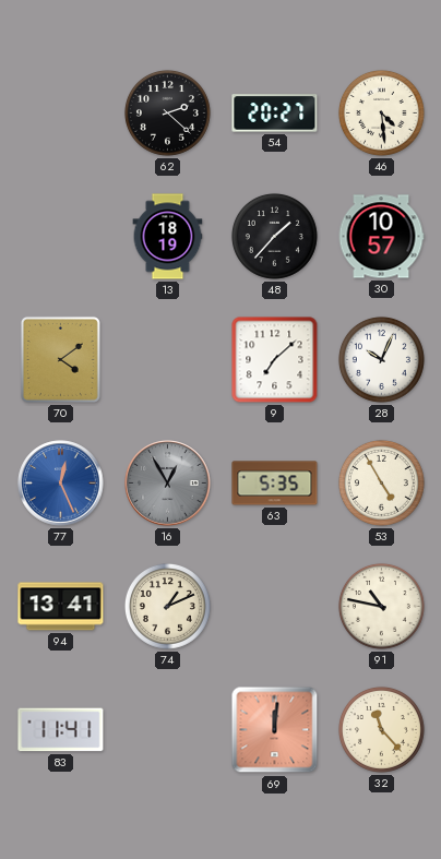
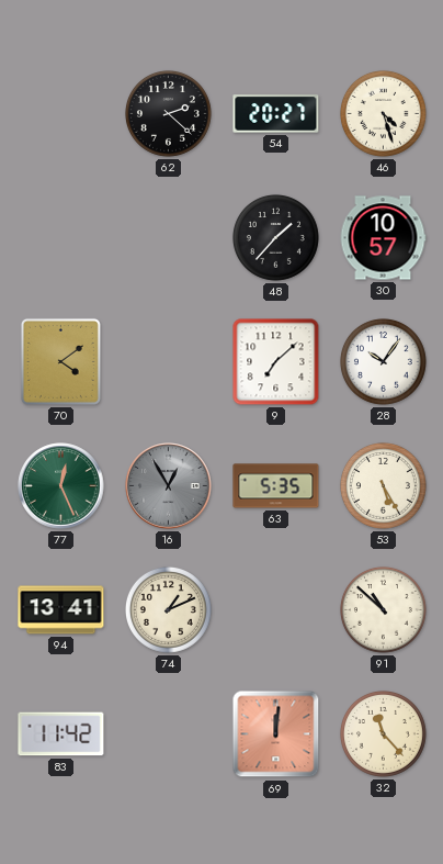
46: 4:29 -> 4:27 (383, 113)
13: 18:19 -> none (168, 237)
28: 10:04 -> 10:06 (383, 361)
77 dial: blue -> green (61, 486)
53: 4:55 -> 5:25 (383, 485)
91: 10:47 -> 10:52 (383, 609)
83: 11:41 -> 11:42 (61, 734)
